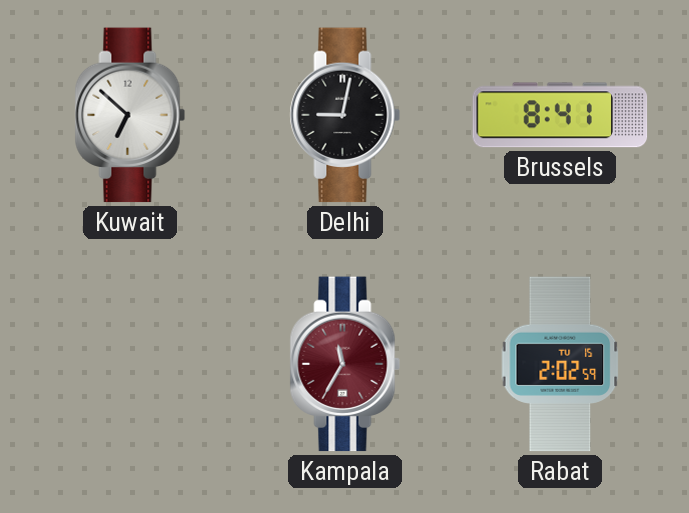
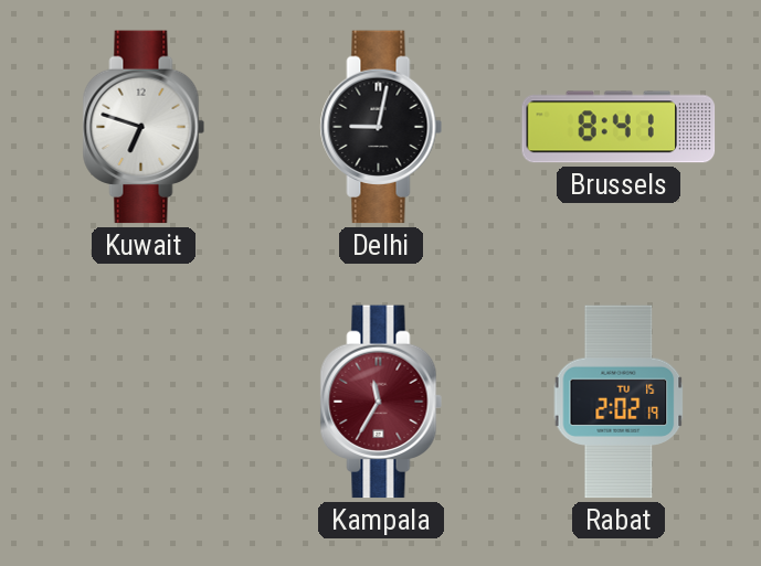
Kuwait: 6:52 -> 6:48 (144, 127)
Rabat: 2:02:59 -> 2:02:19 (619, 402)
